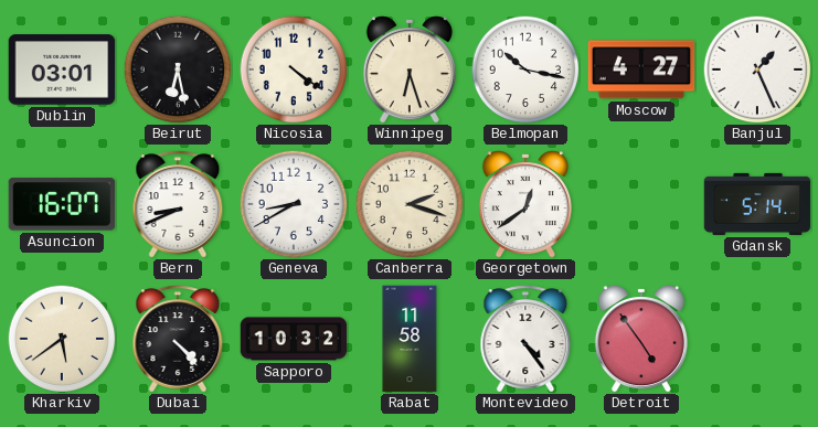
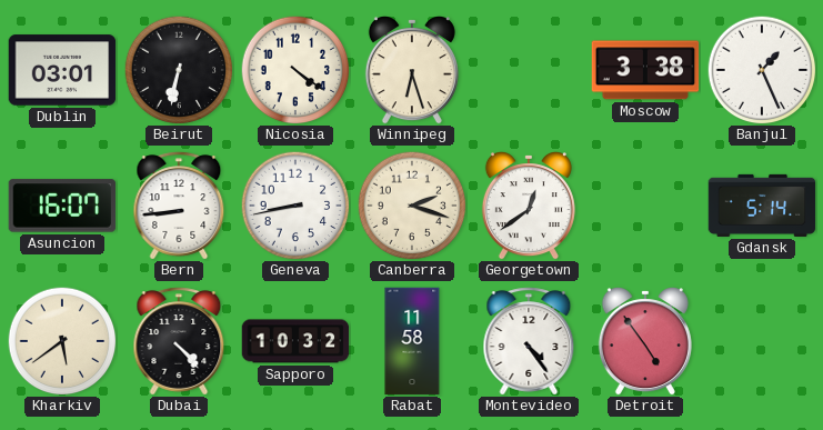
Beirut: 6:28 -> 6:32 (179, 70)
Belmopan: 10:17 -> none (525, 70)
Moscow: 4:27 -> 3:38 (645, 70)
Bern: 8:41 -> 8:44 (179, 206)
Geneva: 8:40 -> 8:43 (295, 206)
